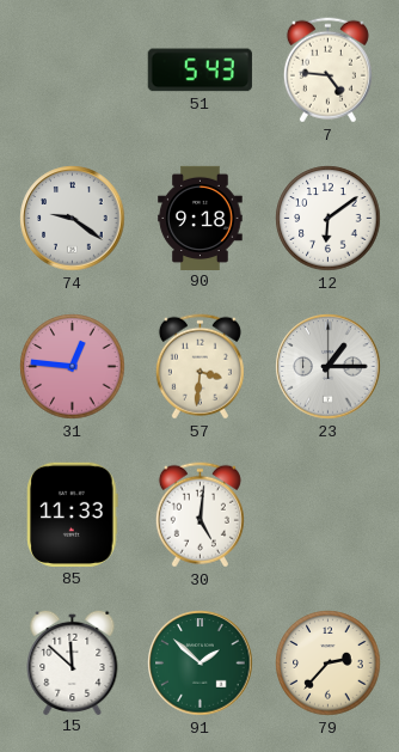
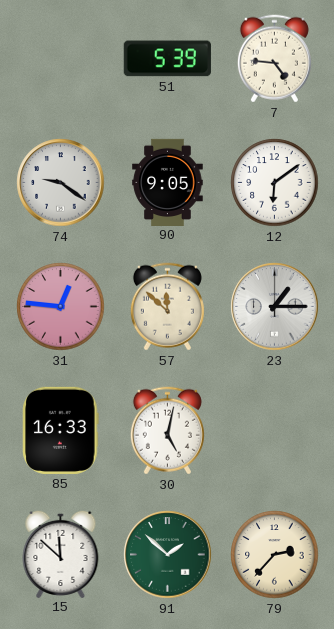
51: 5:43 -> 5:39 (167, 59)
90: 9:18 -> 9:05 (168, 182)
57: 3:31 -> 11:52 (167, 307)
85: 11:33 -> 16:33 (61, 430)
30: 5:01 -> 5:02 (167, 431)
